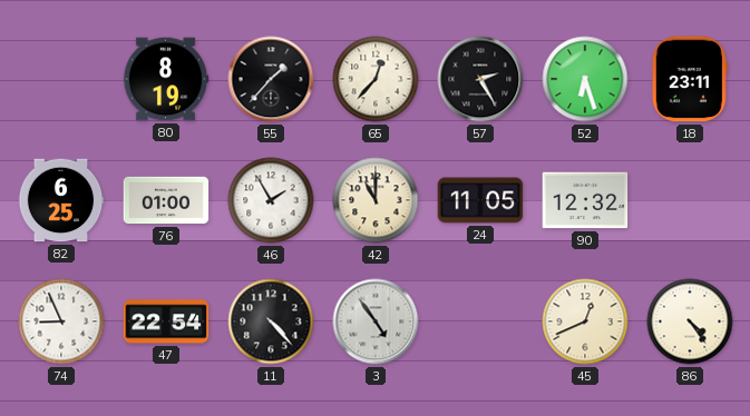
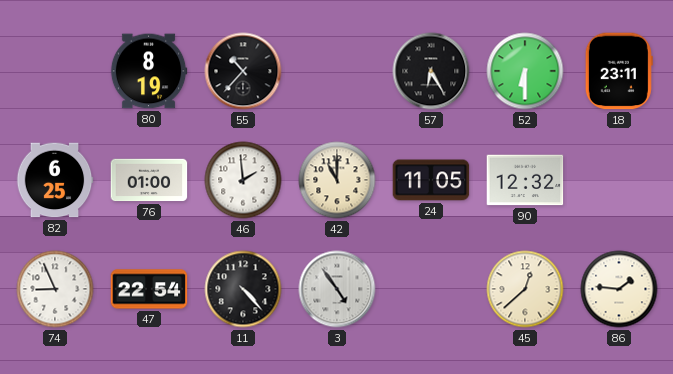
55: 1:37 -> 10:37 (243, 71)
65: 12:37 -> none (376, 79)
57: 2:25 -> 6:25 (431, 71)
52: 6:27 -> 6:30 (525, 71)
46: 1:55 -> 1:59 (243, 180)
45: 12:41 -> 12:38 (525, 289)
86: 4:24 -> 1:46 (619, 289)
